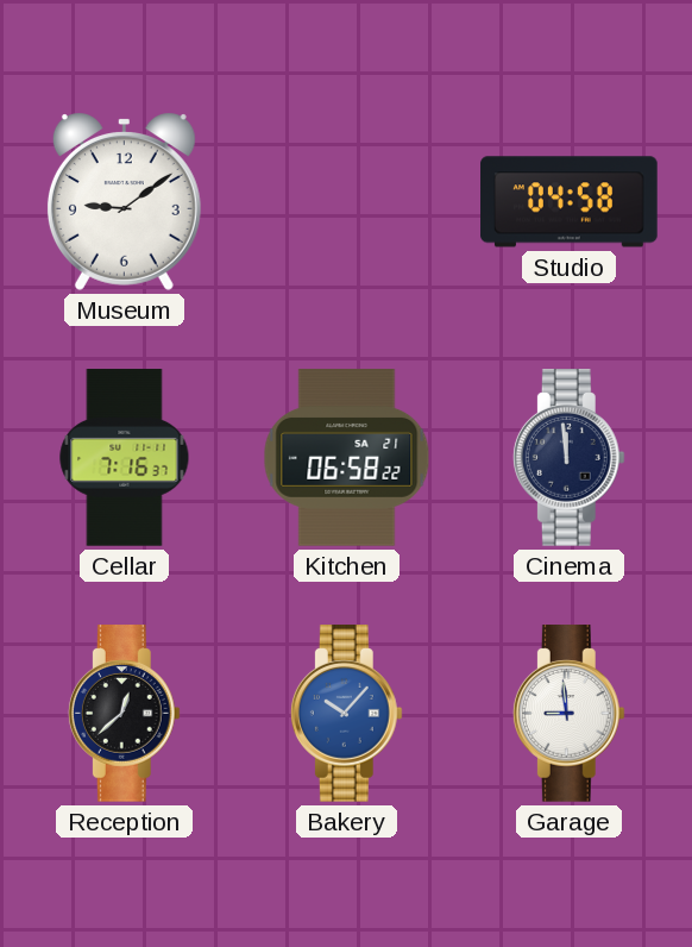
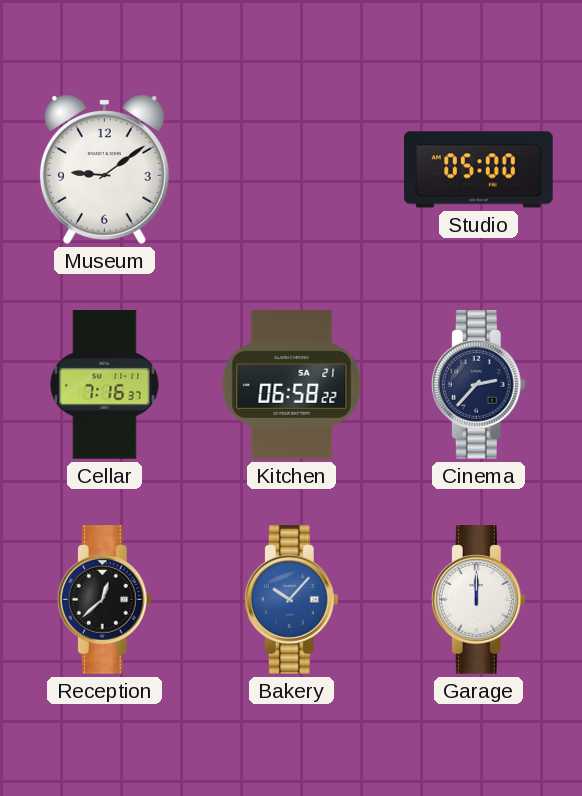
Studio: 04:58 -> 05:00 (479, 170)
Cinema: 11:59 -> 2:37 (478, 385)
Garage: 8:59 -> 12:00 (478, 600)
